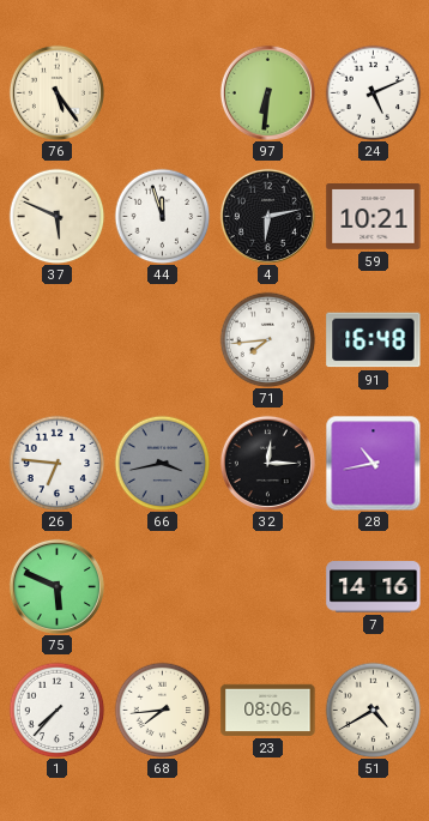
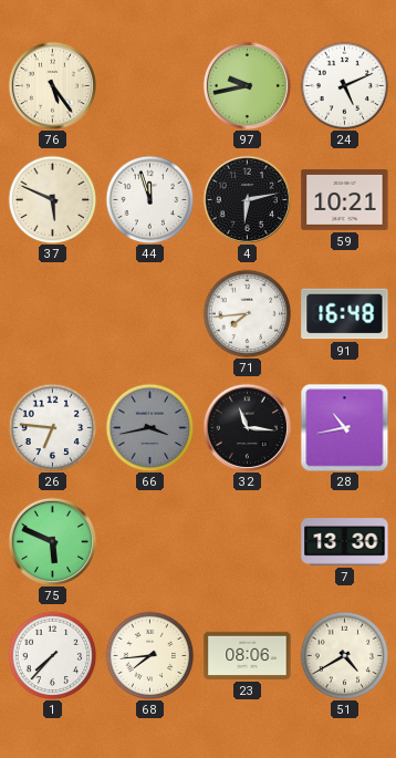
97: 6:31 -> 9:43 (247, 85)
32: 12:15 -> 11:16 (247, 427)
7: 14:16 -> 13:30 (345, 542)
